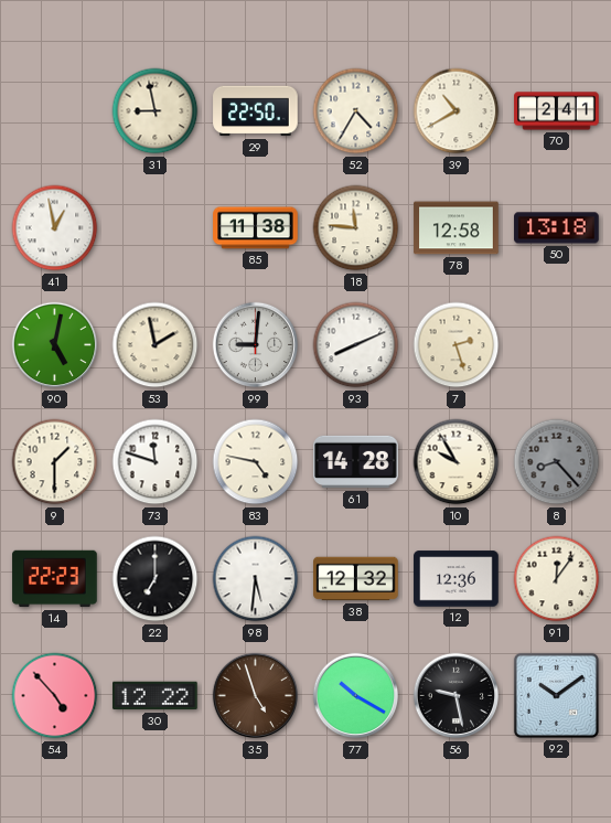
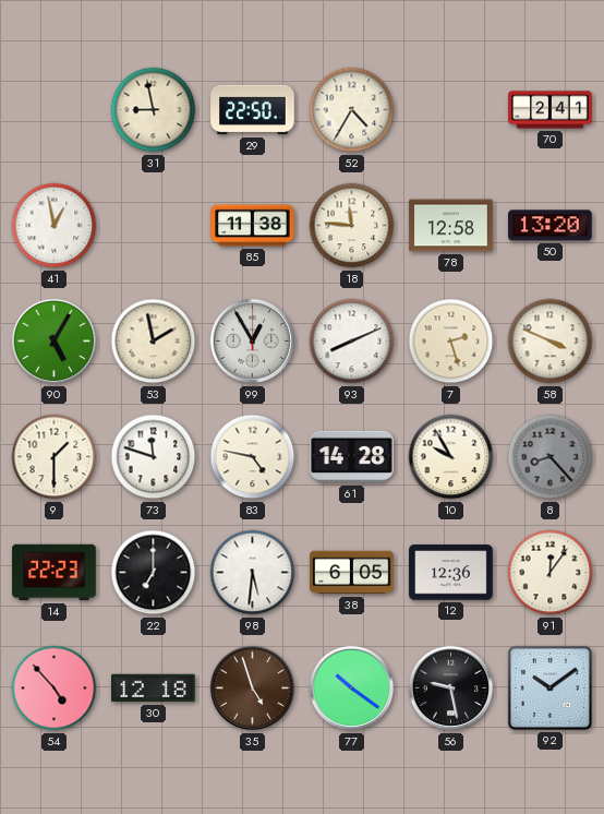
39: 10:40 -> none (457, 111)
50: 13:18 -> 13:20 (551, 226)
90: 5:02 -> 5:05 (55, 342)
99: 9:01 -> 12:55 (253, 342)
58: none -> 3:49 (551, 342)
38: 12:32 -> 6:05 (352, 573)
30: 12:22 -> 12:18 (154, 689)
77: 10:20 -> 10:21 (352, 689)
